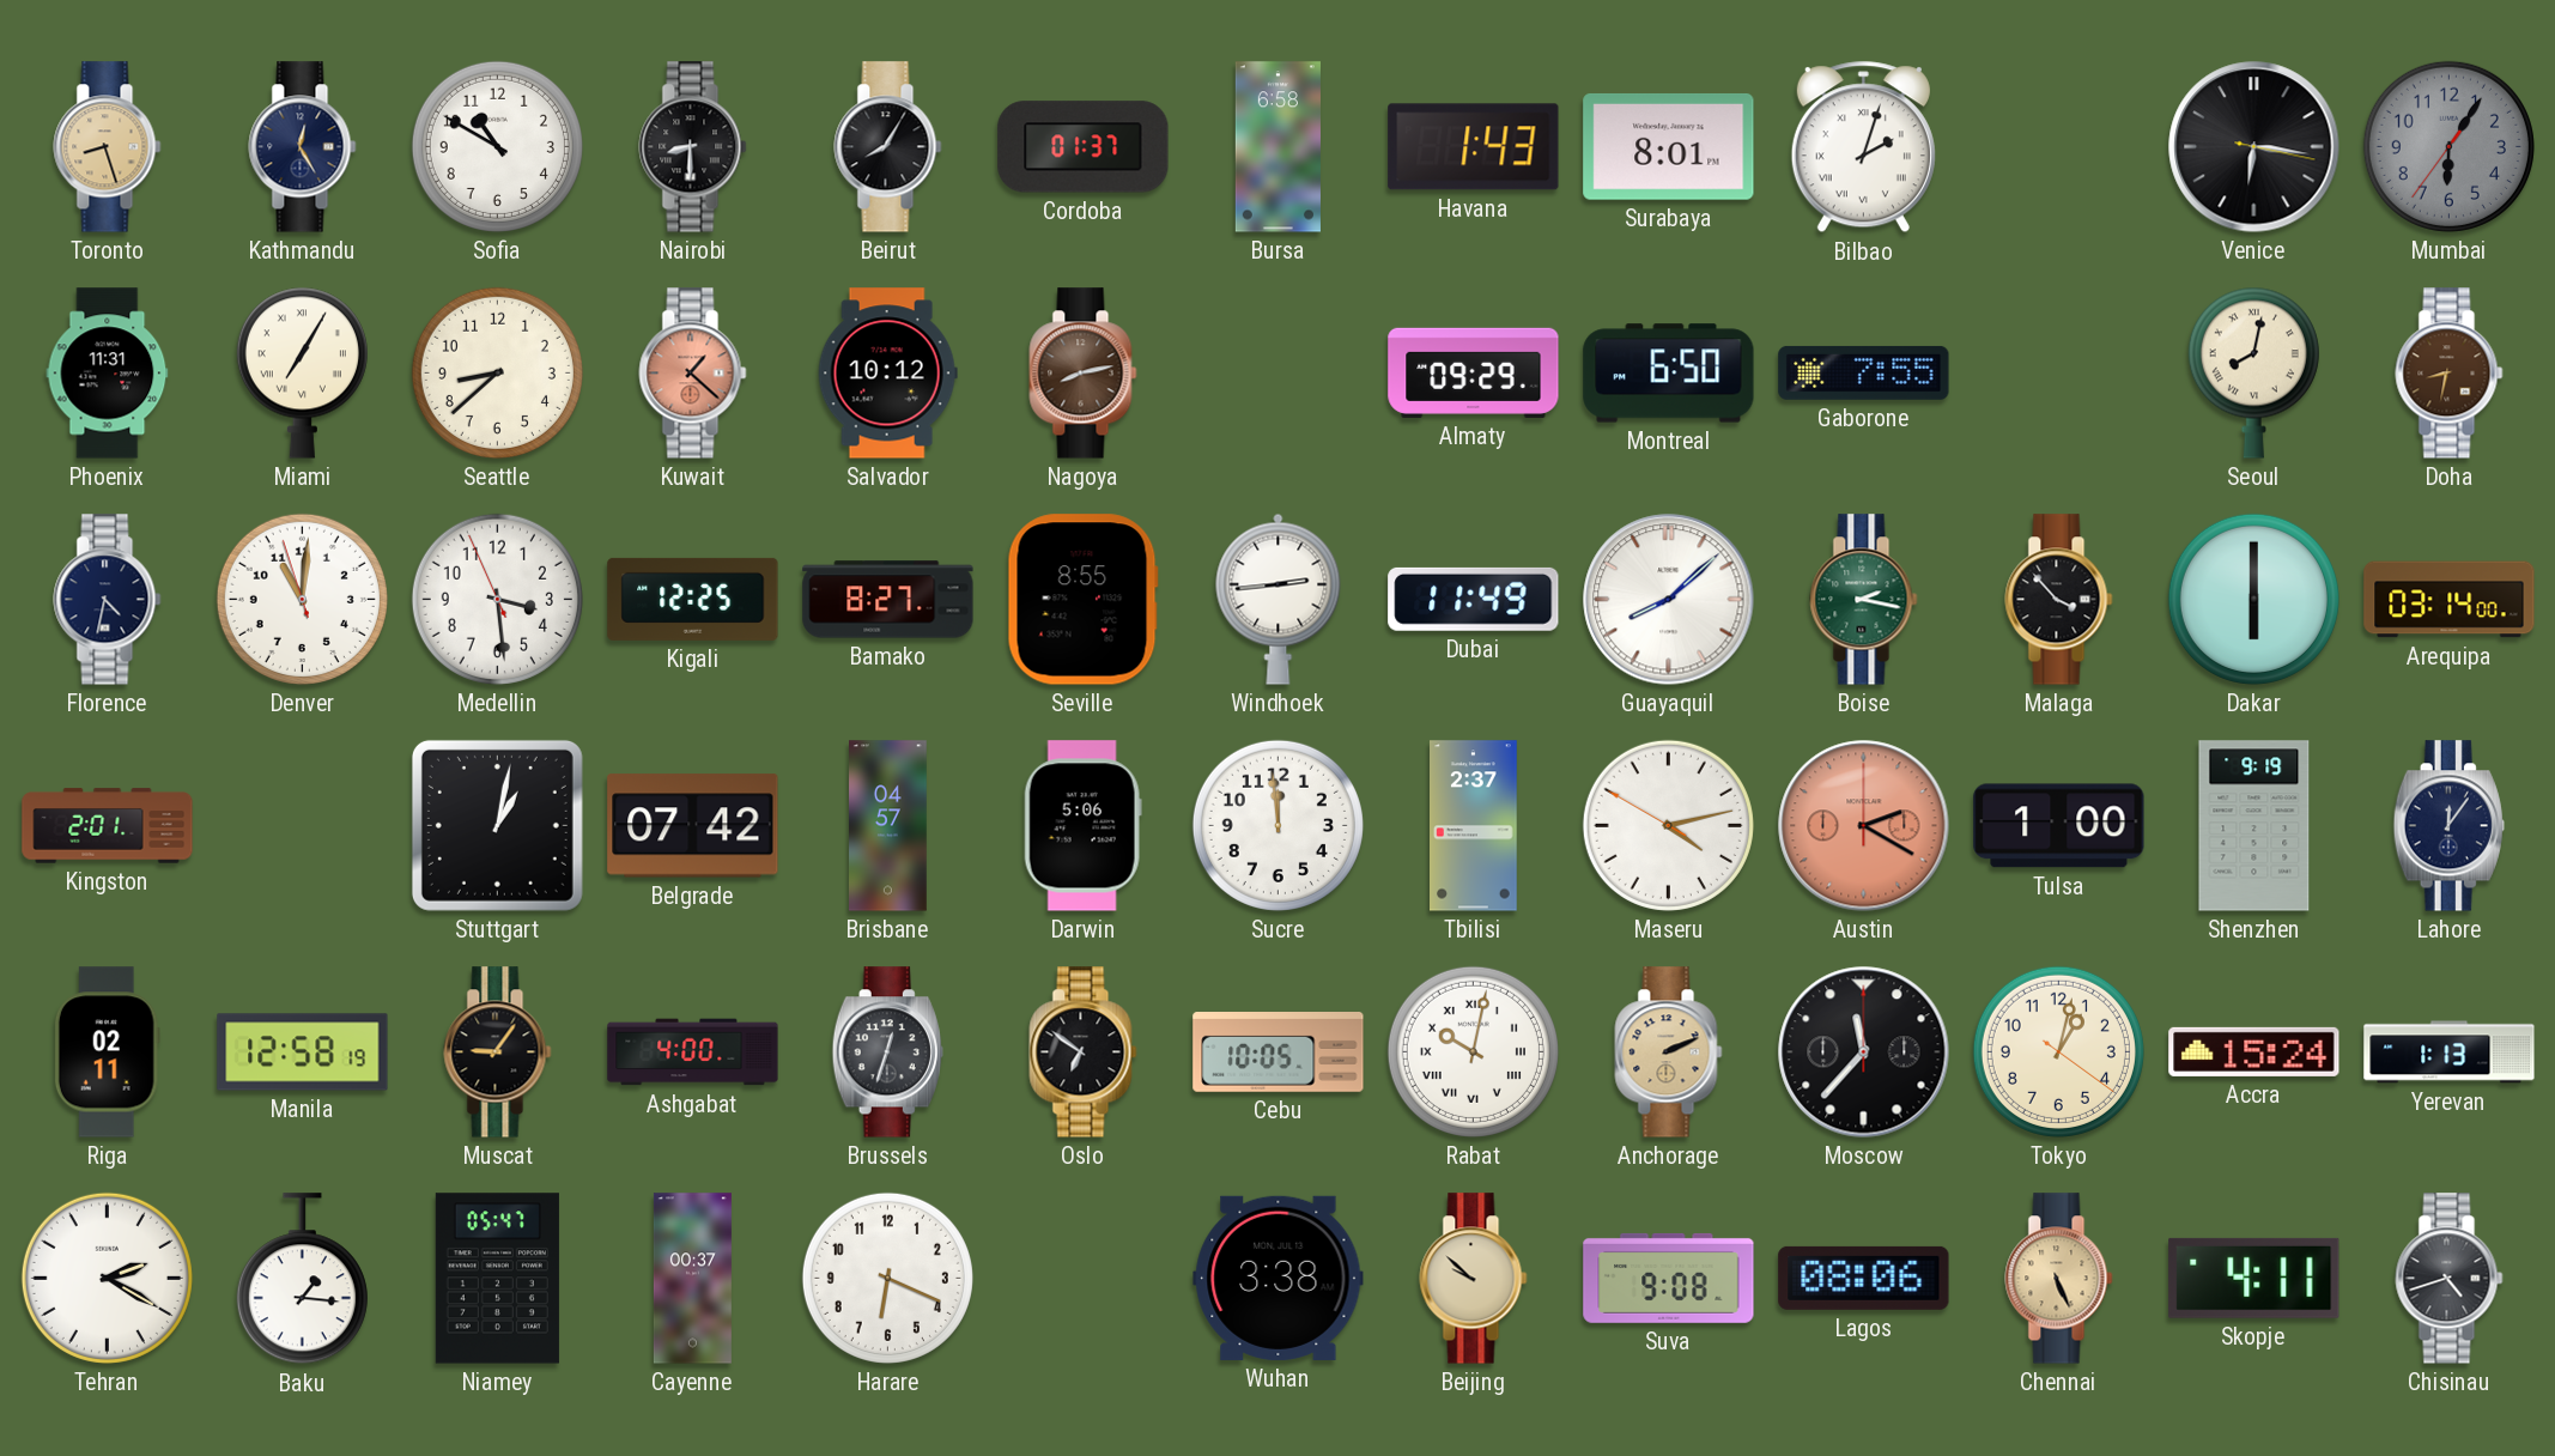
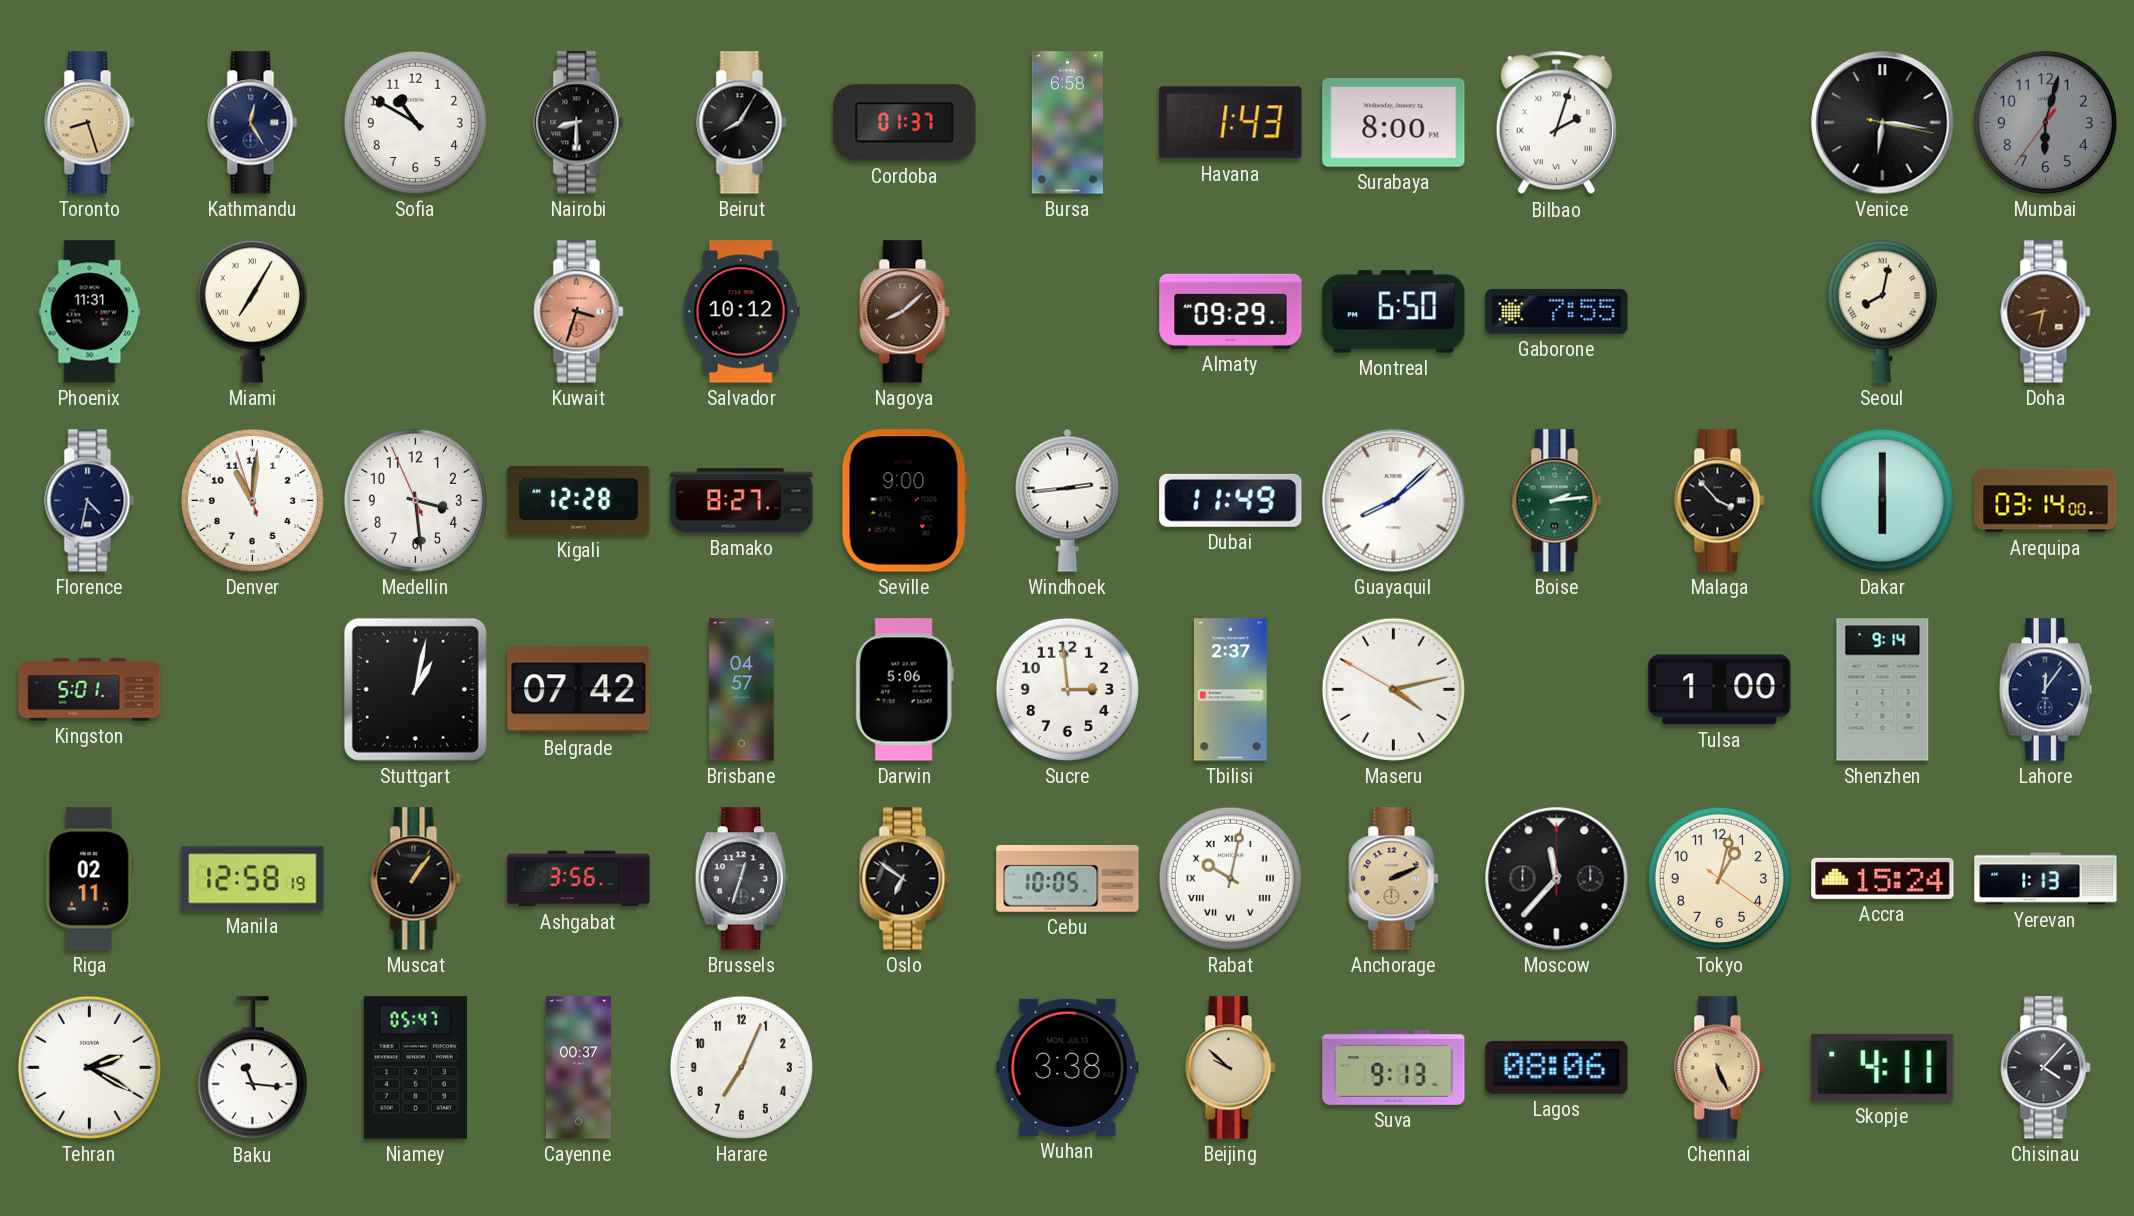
Surabaya: 8:01 -> 8:00 (1394, 123)
Mumbai: 6:05 -> 6:02 (2045, 122)
Seattle: 8:38 -> none (497, 372)
Kuwait: 1:22 -> 3:33 (579, 312)
Nagoya: 8:13 -> 8:08 (905, 312)
Kigali: 12:25 -> 12:28 (579, 500)
Seville: 8:55 -> 9:00 (904, 501)
Boise: 2:17 -> 2:14 (1557, 501)
Kingston: 2:01 -> 5:01 (90, 690)
Sucre: 11:59 -> 2:59 (1067, 689)
Austin: 2:20 -> none (1864, 826)
Shenzhen: 9:19 -> 9:14 (1883, 690)
Muscat: 9:06 -> 1:06 (416, 879)
Ashgabat: 4:00 -> 3:56 (579, 879)
Baku: 1:16 -> 11:16 (252, 1068)
Harare: 6:19 -> 7:04 (741, 1067)
Suva: 9:08 -> 9:13 (1394, 1067)
Chisinau: 4:42 -> 4:07 (2046, 1068)
